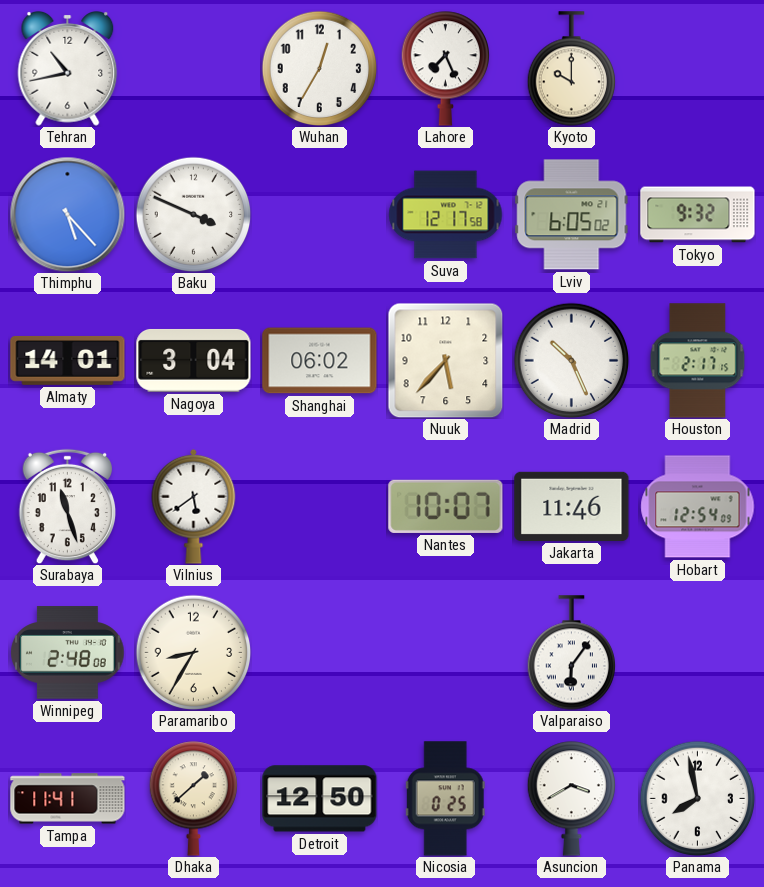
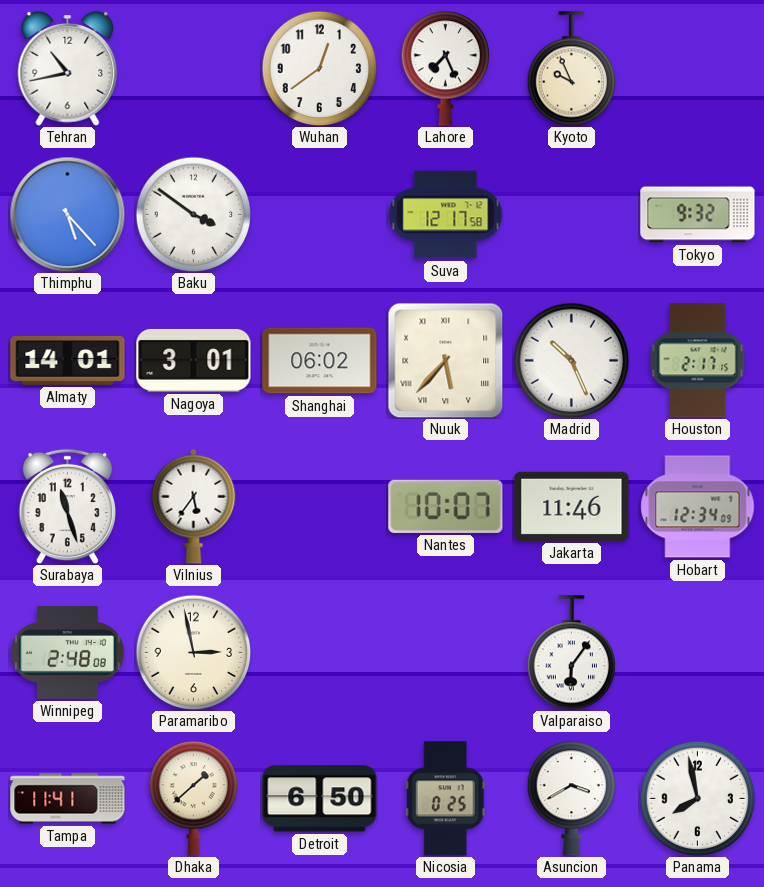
Wuhan: 12:35 -> 12:39 (319, 68)
Kyoto: 10:00 -> 9:56 (571, 69)
Baku: 3:49 -> 3:51 (193, 214)
Lviv: 6:05 -> none (572, 215)
Nagoya: 3:04 -> 3:01 (194, 360)
Nuuk numerals: Arabic -> Roman (445, 360)
Vilnius: 5:39 -> 5:36 (194, 506)
Hobart: 12:54 -> 12:34 (698, 507)
Paramaribo: 8:35 -> 2:58 (193, 652)
Detroit: 12:50 -> 6:50 (320, 799)
